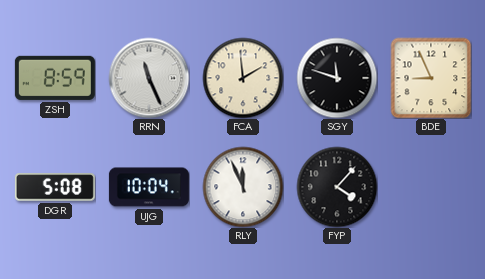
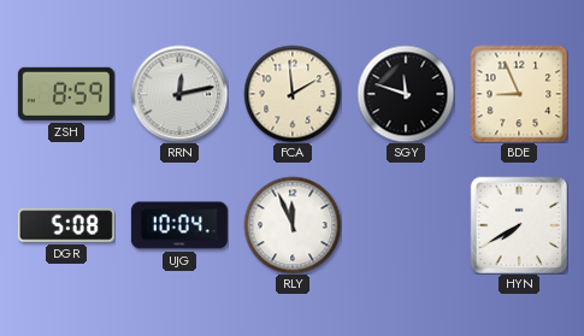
RRN: 11:26 -> 12:13 (179, 94)
FYP: 4:07 -> none (337, 187)
HYN: none -> 7:40 (518, 224)
